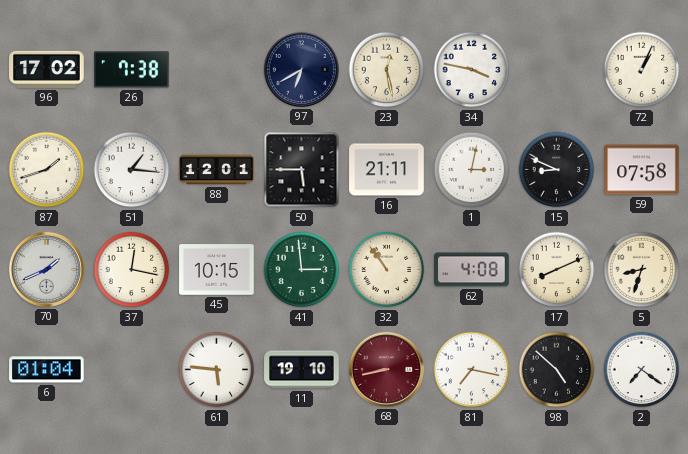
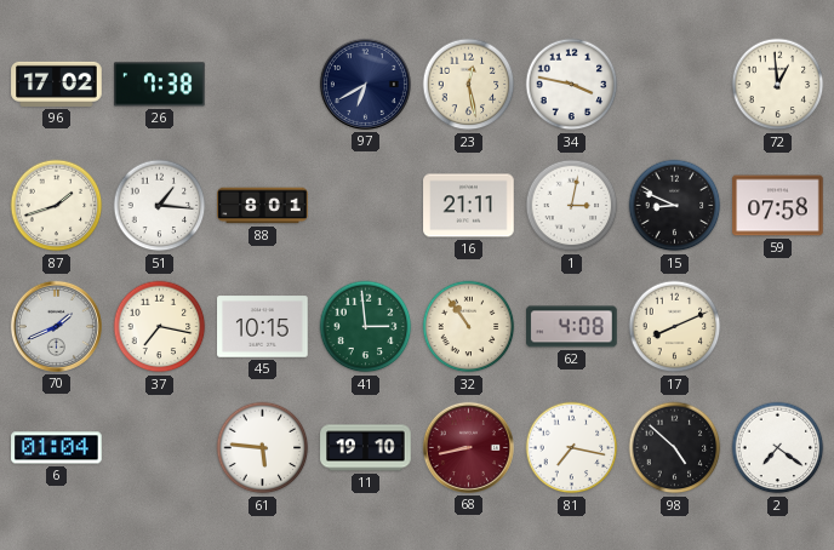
72: 1:04 -> 12:59 (778, 85)
88: 12:01 -> 8:01 (263, 206)
50: 5:45 -> none (302, 170)
37: 12:17 -> 7:17 (160, 327)
5: 8:33 -> none (642, 270)
